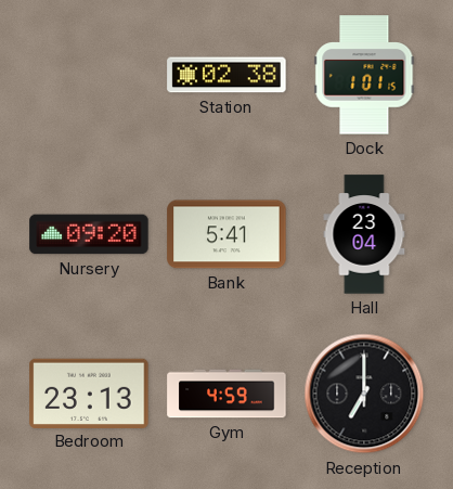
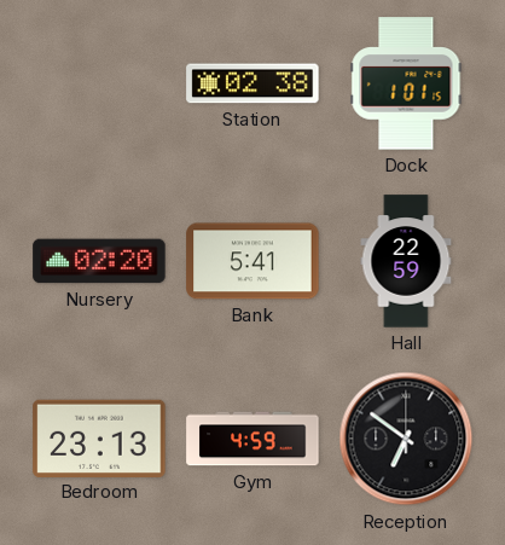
Nursery: 09:20 -> 02:20 (99, 261)
Hall: 23:04 -> 22:59 (406, 261)
Reception: 7:00 -> 6:51 (406, 439)
